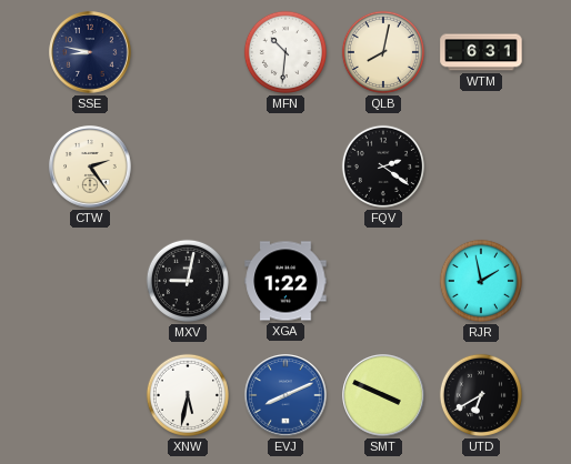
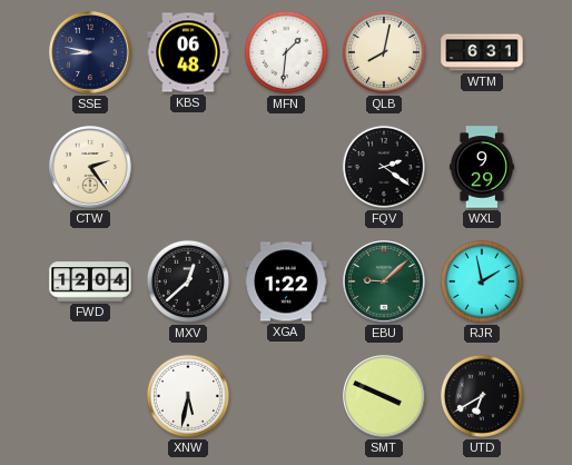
KBS: none -> 06:48 (188, 52)
MFN: 10:31 -> 1:31 (286, 52)
WXL: none -> 9:29 (482, 167)
FWD: none -> 12:04 (90, 281)
MXV: 9:02 -> 12:38 (188, 281)
EBU: none -> 9:08 (384, 281)
EVJ: 8:11 -> none (285, 395)
